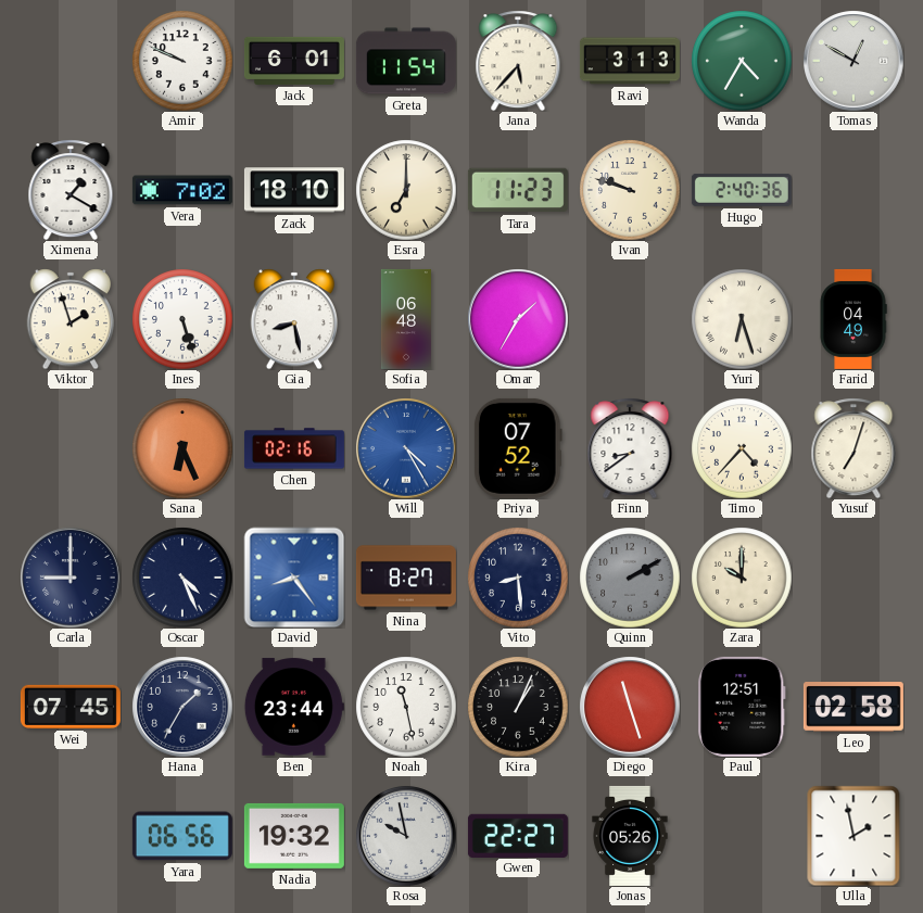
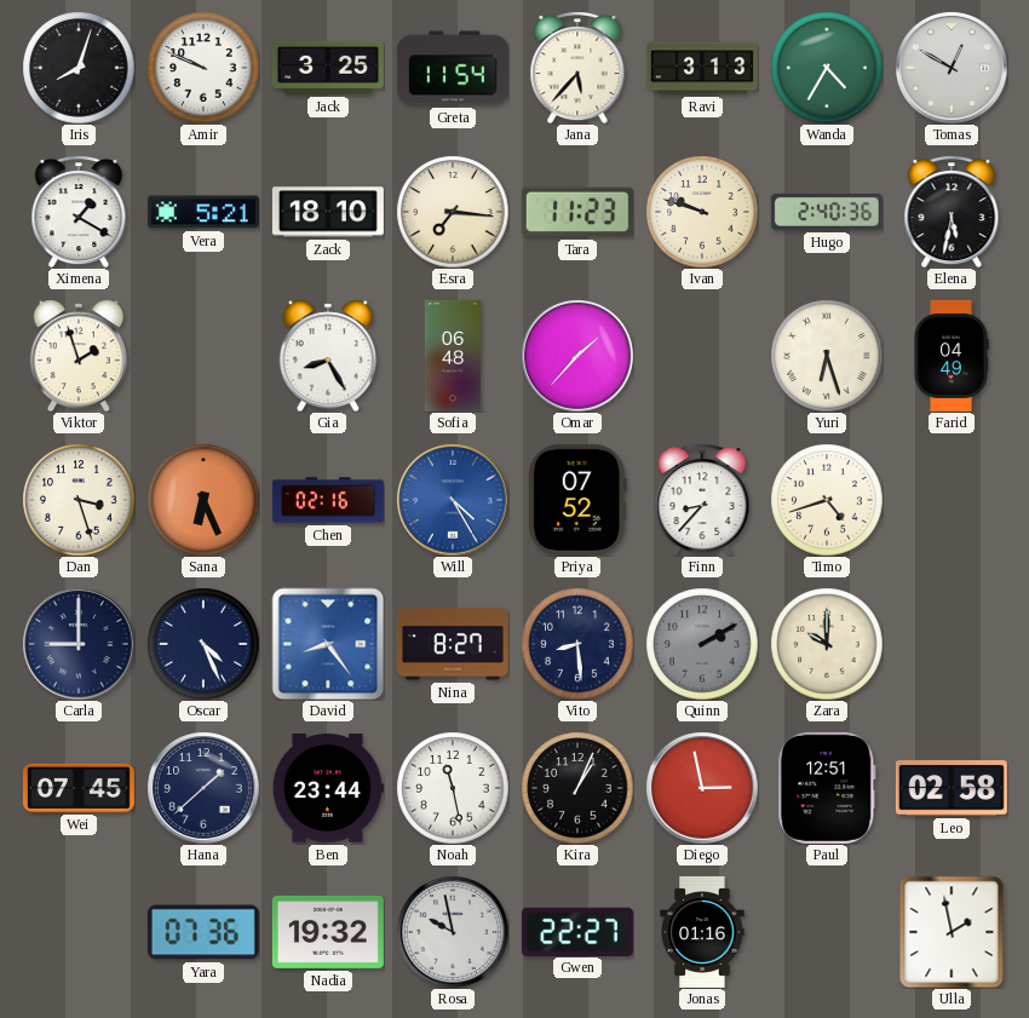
Iris: none -> 8:03 (79, 68)
Jack: 6:01 -> 3:25 (328, 68)
Vera: 7:02 -> 5:21 (203, 212)
Esra: 7:00 -> 7:16 (453, 212)
Elena: none -> 5:32 (952, 212)
Ines: 5:27 -> none (182, 319)
Gia: 8:28 -> 8:25 (328, 356)
Omar: 1:35 -> 1:37 (577, 356)
Dan: none -> 3:27 (79, 500)
Finn: 8:39 -> 8:37 (702, 500)
Timo: 4:37 -> 4:42 (827, 500)
Yusuf: 7:03 -> none (854, 448)
Hana: 1:35 -> 1:38 (203, 788)
Diego: 11:27 -> 2:58 (702, 788)
Yara: 06:56 -> 07:36 (203, 932)
Jonas: 05:26 -> 01:16 (702, 932)
